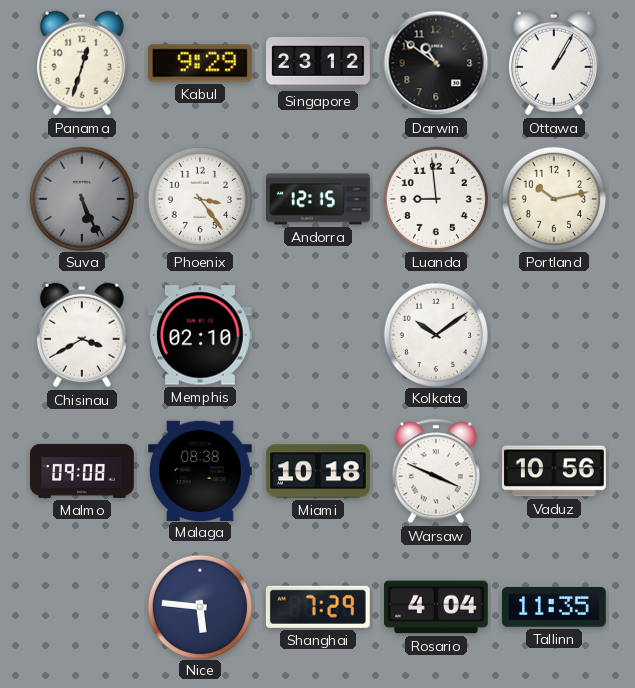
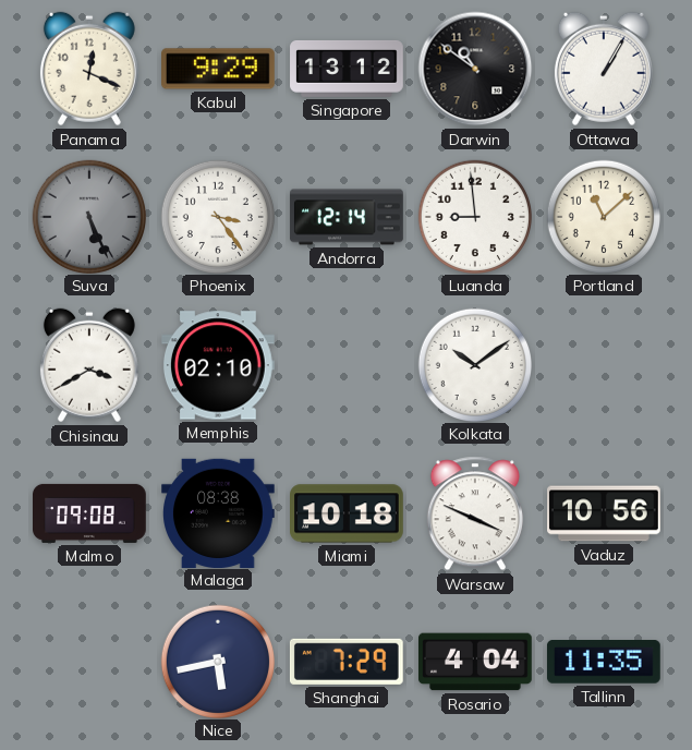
Panama: 12:33 -> 12:19 (89, 69)
Singapore: 23:12 -> 13:12 (347, 69)
Andorra: 12:15 -> 12:14 (347, 217)
Portland: 10:13 -> 11:08 (603, 216)
Nice: 5:46 -> 5:43 (217, 661)
